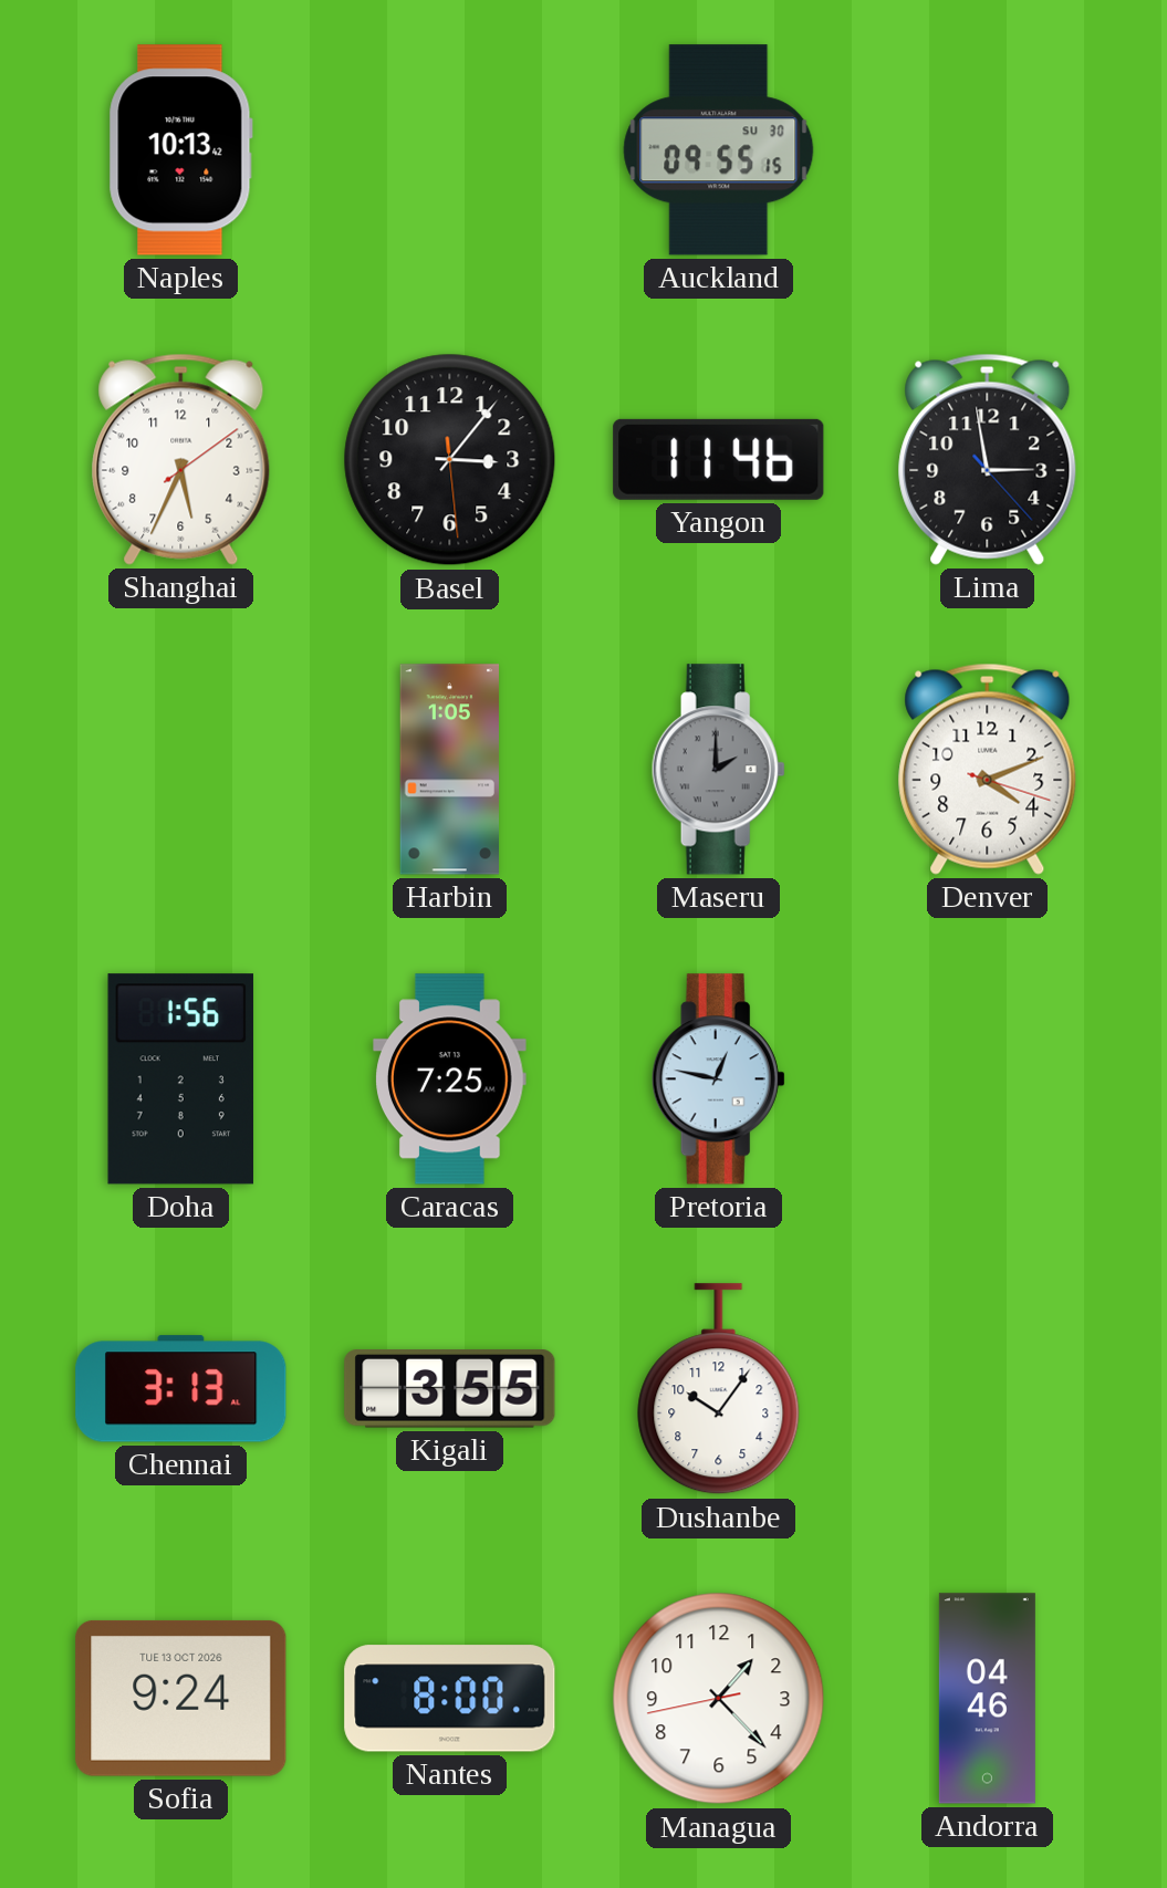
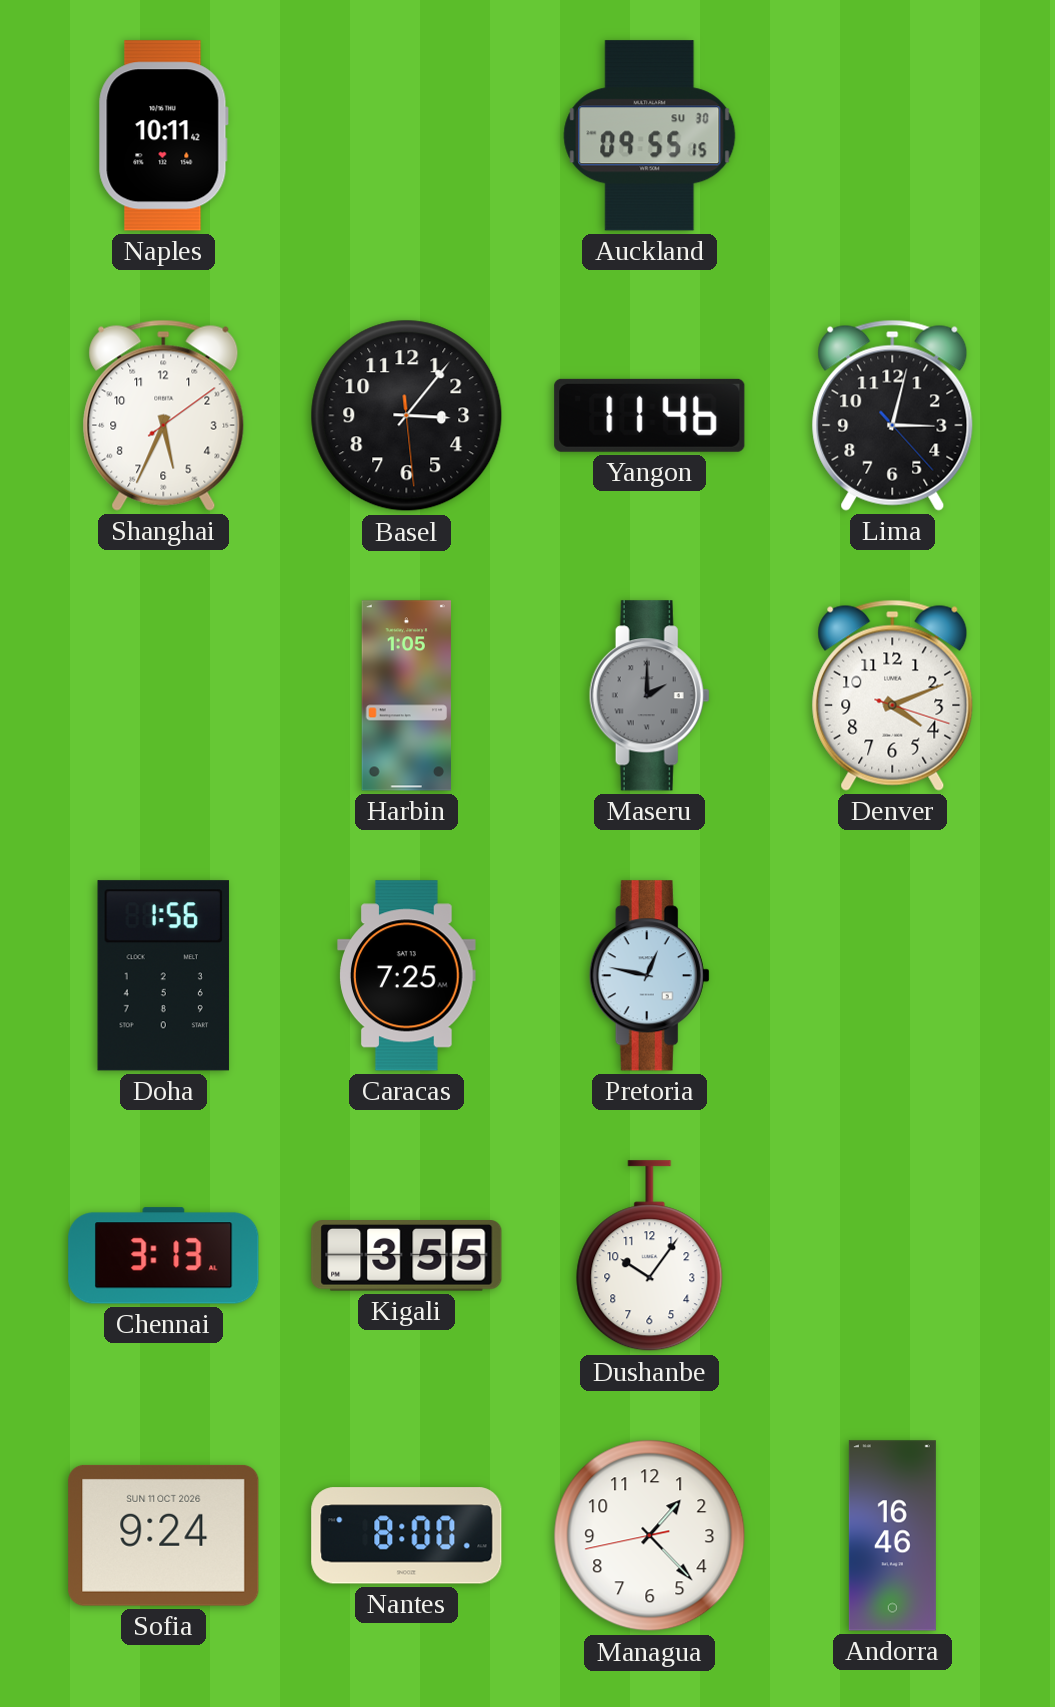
Naples: 10:13 -> 10:11 (163, 136)
Lima: 2:58 -> 3:02 (893, 415)
Sofia date: TUE 13 OCT 2026 -> SUN 11 OCT 2026 (164, 1535)
Andorra: 04:46 -> 16:46 (892, 1536)
